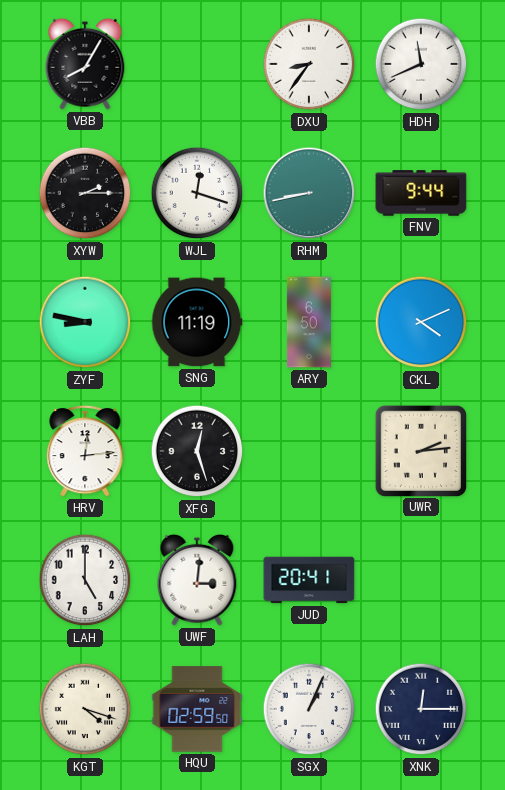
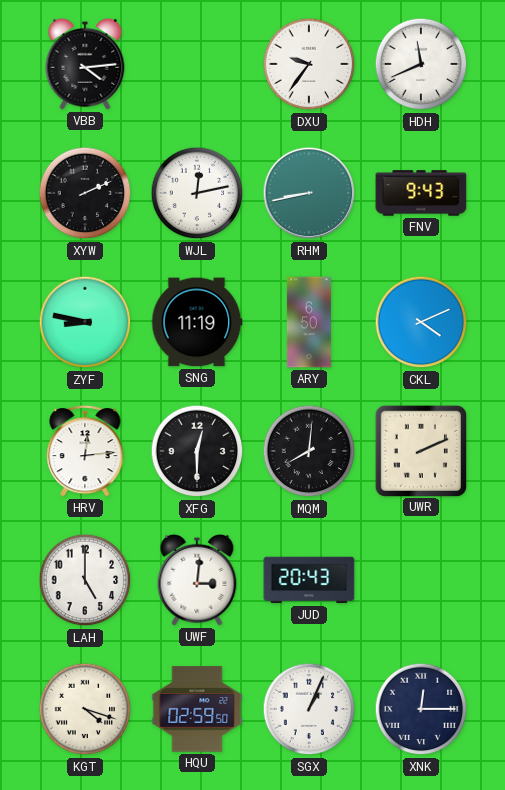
VBB: 8:05 -> 4:14 (85, 64)
DXU: 8:36 -> 9:36 (309, 64)
XYW: 2:15 -> 2:11 (85, 193)
WJL: 12:18 -> 12:13 (197, 193)
FNV: 9:44 -> 9:43 (421, 193)
XFG: 12:27 -> 12:30 (197, 451)
MQM: none -> 8:01 (309, 451)
UWR: 2:14 -> 2:11 (420, 450)
JUD: 20:41 -> 20:43 (309, 580)
